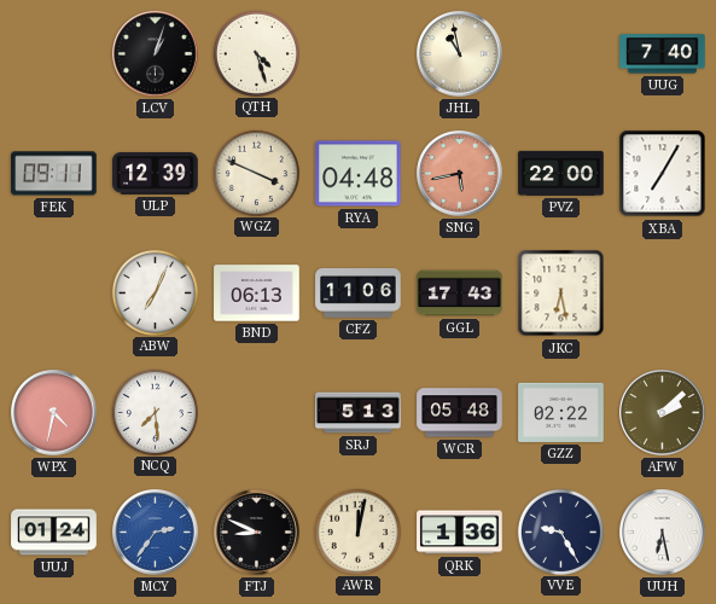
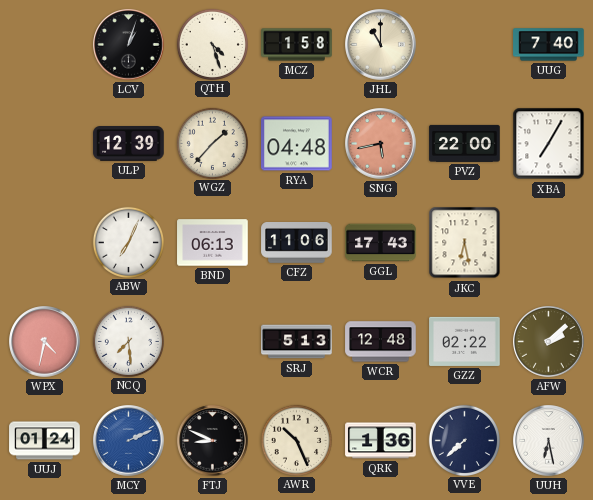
MCZ: none -> 1:58 (297, 45)
JHL: 10:58 -> 11:00 (381, 45)
FEK: 09:11 -> none (54, 174)
WGZ: 3:49 -> 1:37 (212, 143)
WCR: 05:48 -> 12:48 (381, 342)
MCY: 2:36 -> 2:11 (129, 441)
AWR: 12:02 -> 10:26 (296, 440)
VVE: 9:25 -> 7:38 (464, 440)
